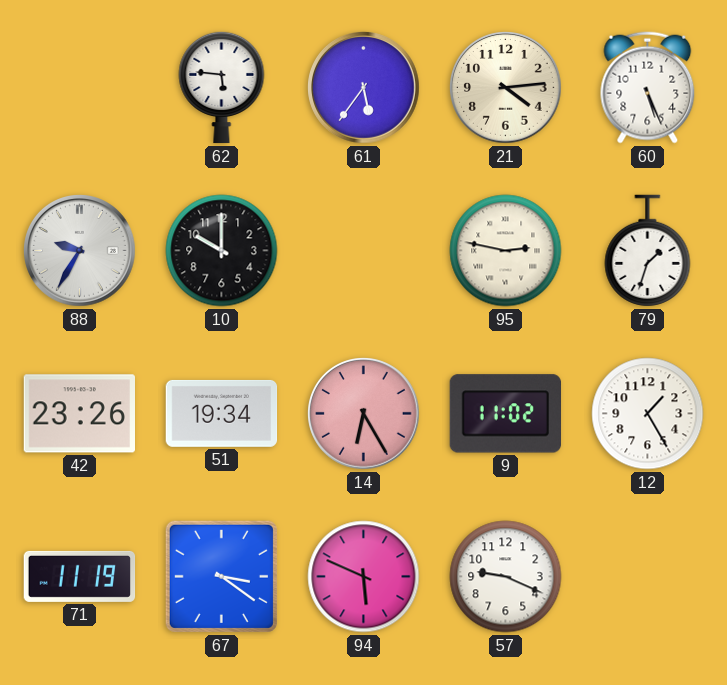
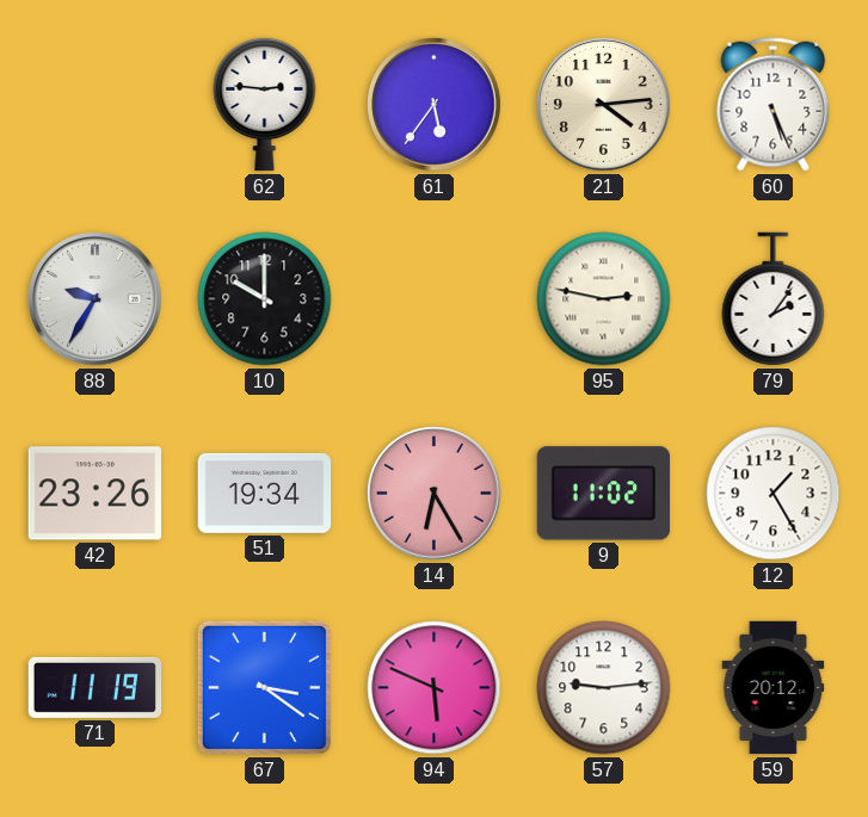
62: 5:46 -> 2:46 (265, 104)
79: 1:33 -> 2:06 (774, 299)
57: 9:19 -> 9:14 (604, 688)
59: none -> 20:12 (774, 688)
